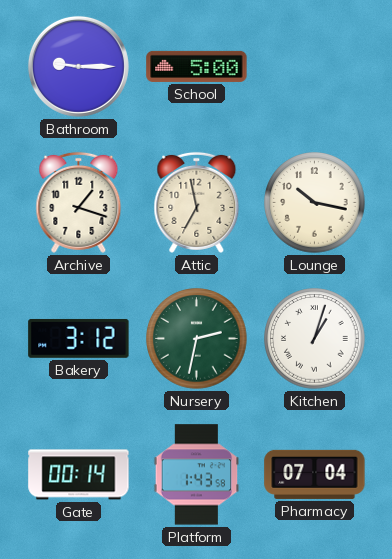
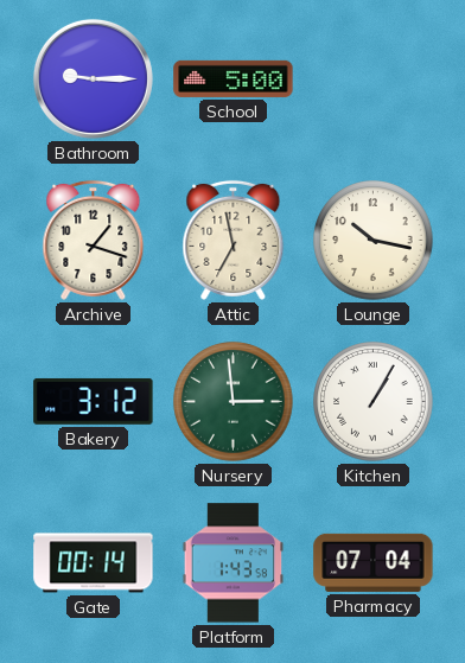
Nursery: 2:32 -> 2:59 (234, 402)
Kitchen: 1:03 -> 1:05 (374, 402)
